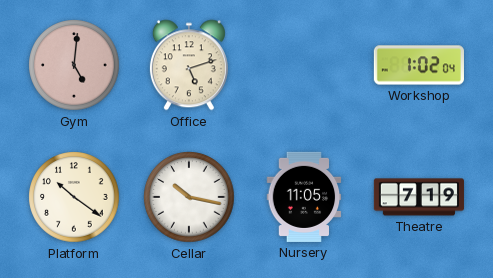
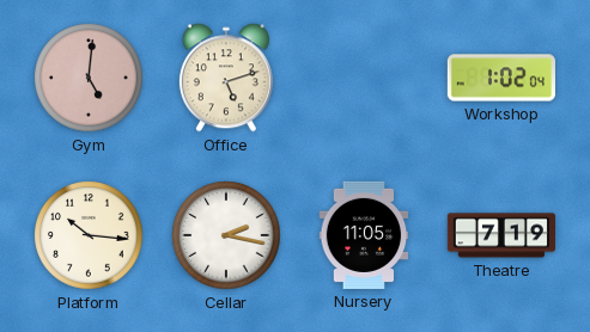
Platform: 10:21 -> 10:16 (89, 235)
Cellar: 10:17 -> 2:17 (226, 235)
